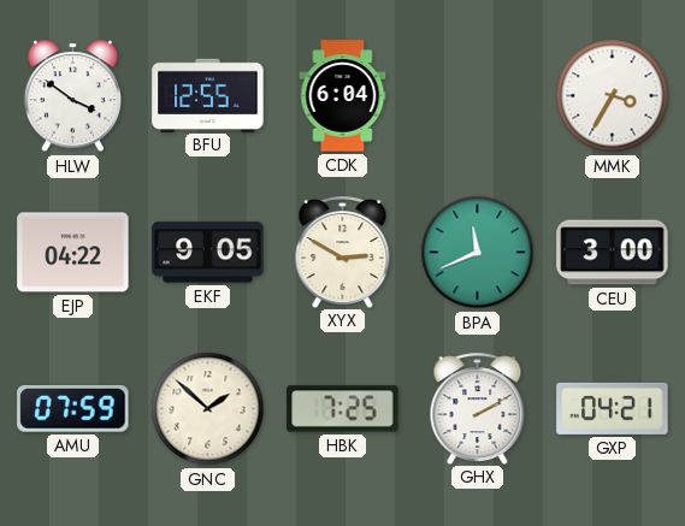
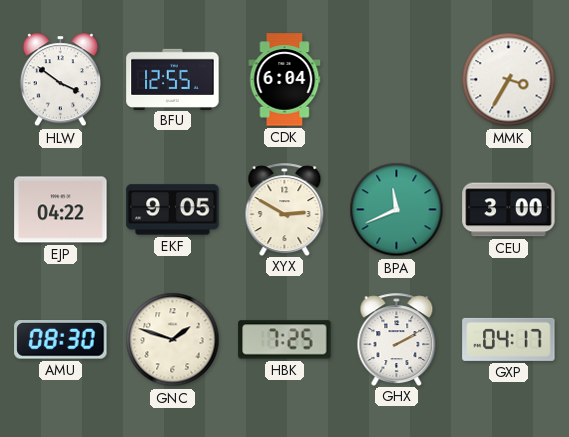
AMU: 07:59 -> 08:30 (61, 340)
GNC: 1:52 -> 1:48 (173, 340)
GXP: 04:21 -> 04:17 (509, 339)
